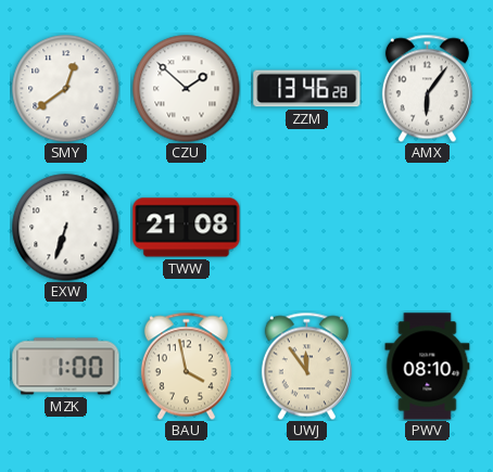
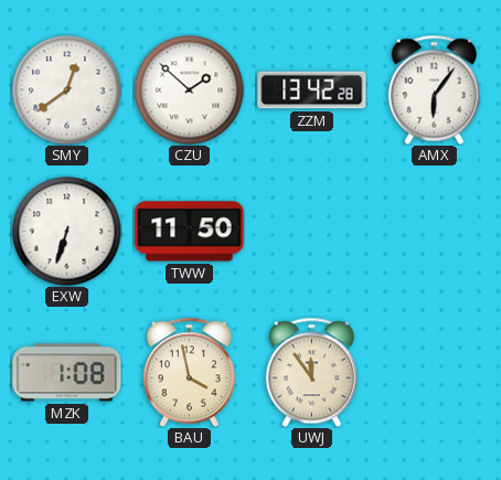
ZZM: 13:46 -> 13:42 (312, 90)
TWW: 21:08 -> 11:50 (190, 232)
MZK: 1:00 -> 1:08 (67, 373)
PWV: 08:10 -> none (428, 367)
